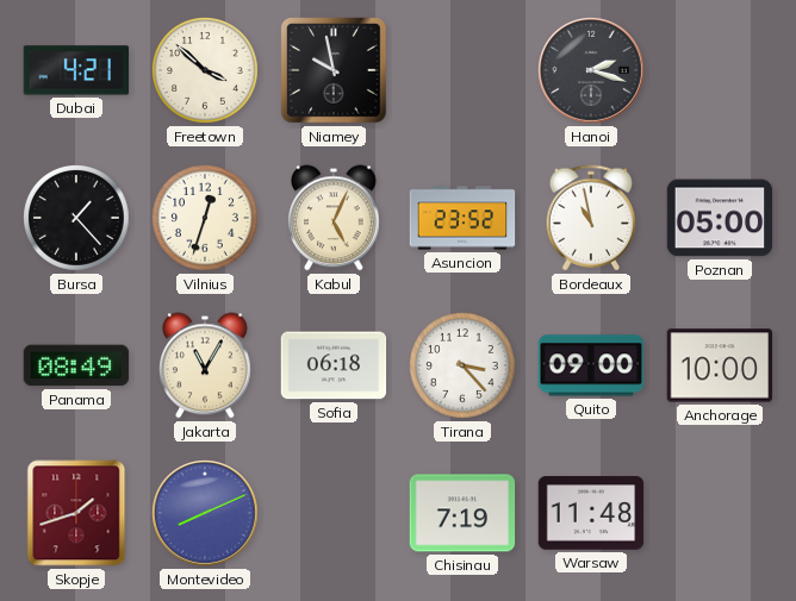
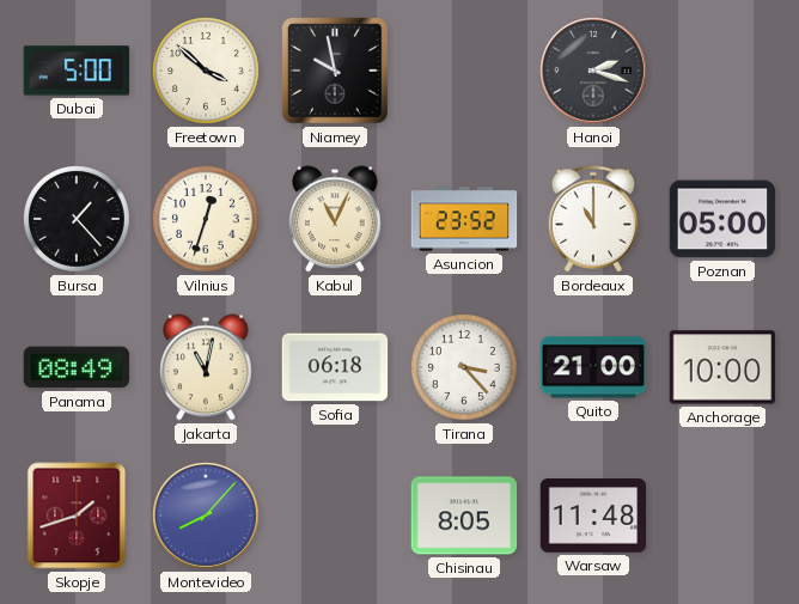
Dubai: 4:21 -> 5:00 (77, 71)
Kabul: 5:04 -> 11:04 (336, 219)
Bordeaux: 10:58 -> 11:00 (593, 219)
Jakarta: 11:05 -> 11:02 (207, 367)
Quito: 09:00 -> 21:00 (593, 367)
Montevideo: 8:11 -> 8:07 (207, 517)
Chisinau: 7:19 -> 8:05 (464, 515)
